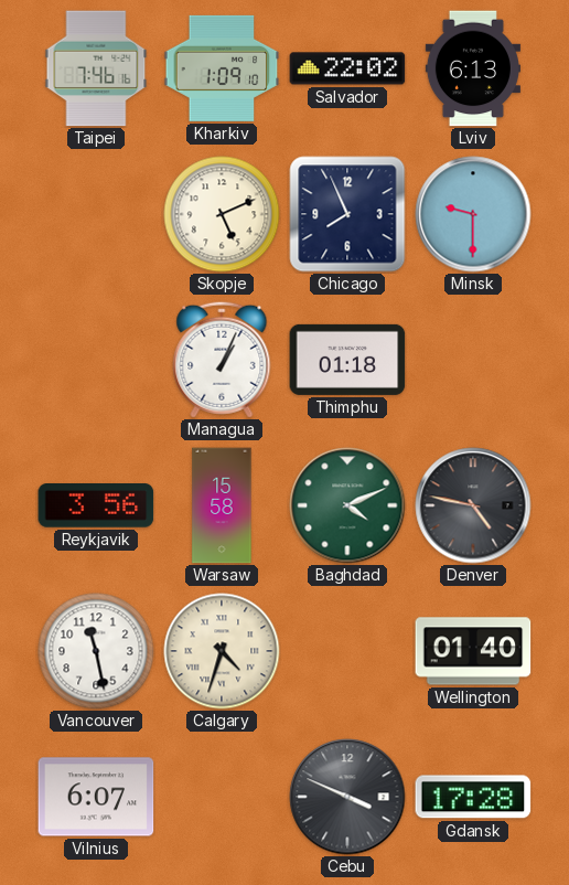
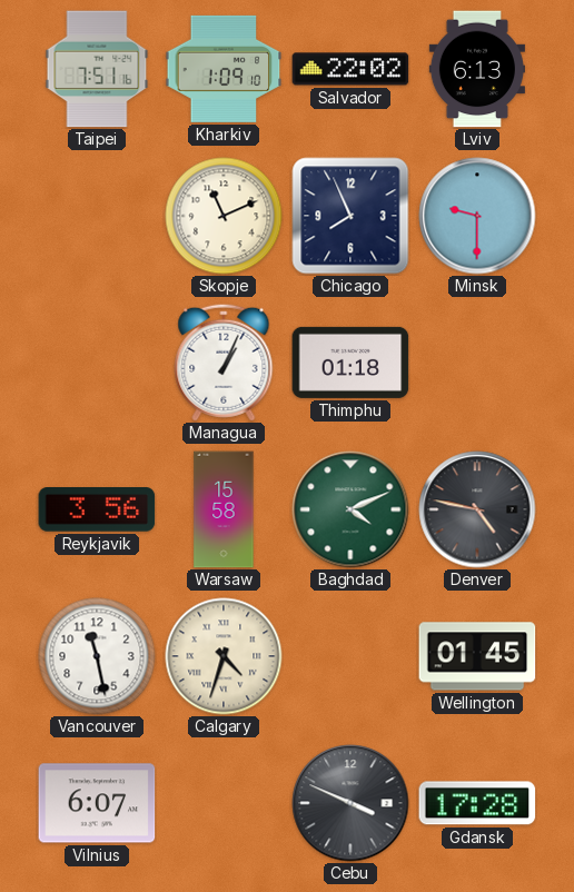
Taipei: 7:46 -> 7:51 (97, 69)
Skopje: 5:11 -> 11:11 (224, 216)
Wellington: 01:40 -> 01:45 (477, 656)
